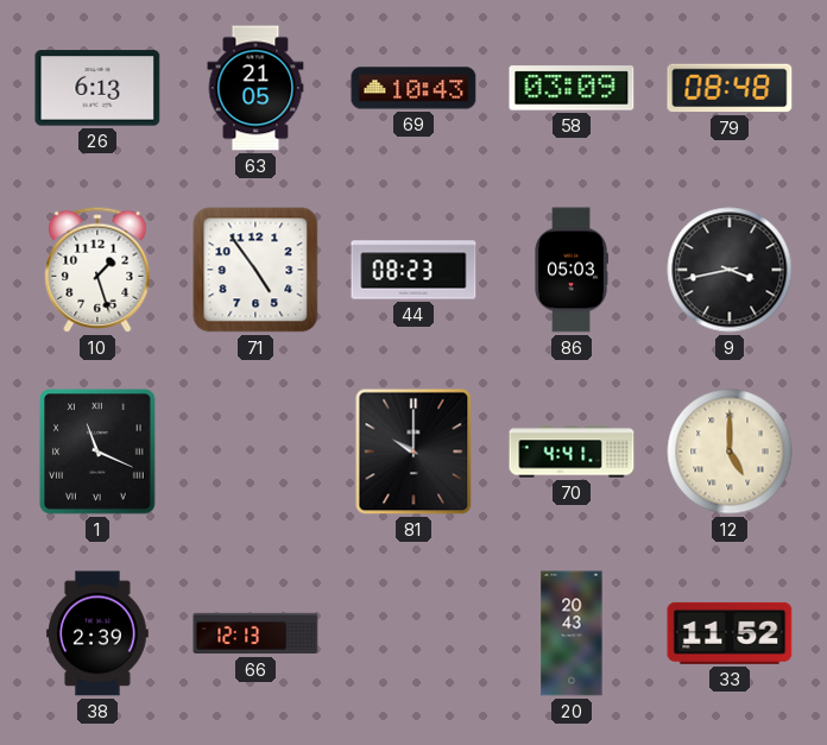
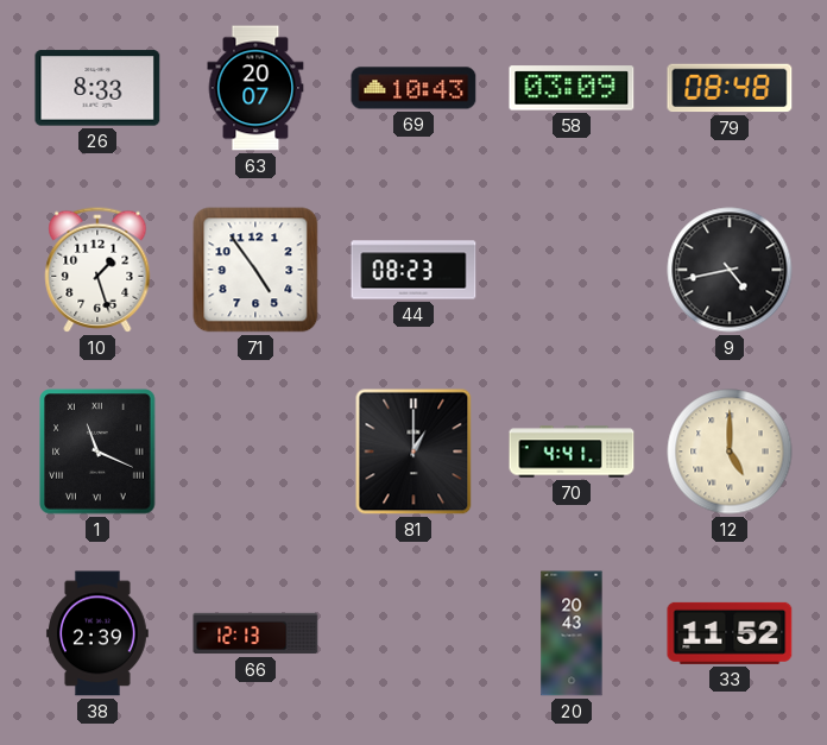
26: 6:13 -> 8:33 (97, 88)
63: 21:05 -> 20:07 (255, 88)
86: 05:03 -> none (572, 270)
9: 3:43 -> 4:43 (730, 270)
81: 10:00 -> 1:00 (414, 452)
